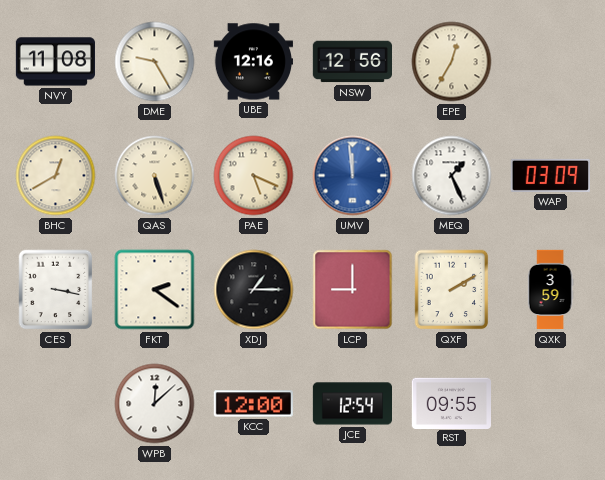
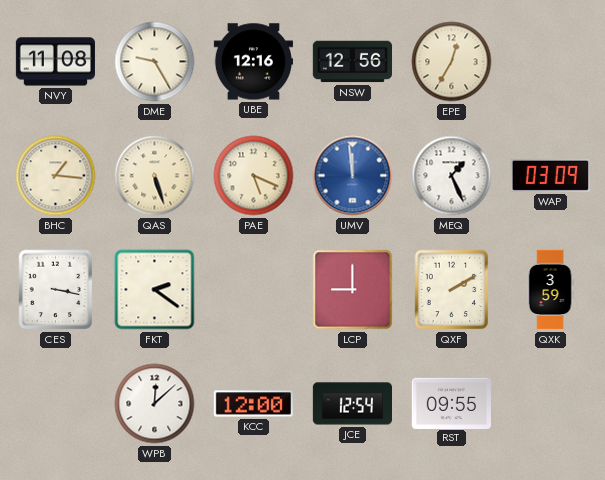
BHC: 12:40 -> 1:16 (56, 176)
XDJ: 1:15 -> none (254, 290)
